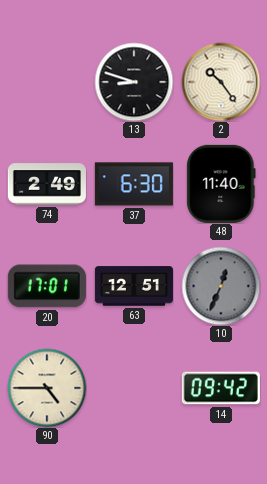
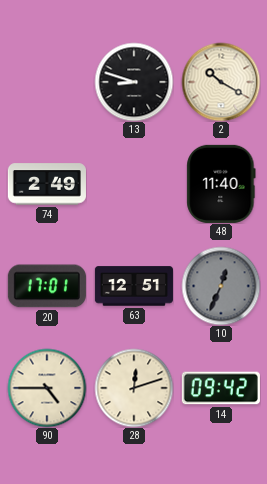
2: 10:24 -> 10:20 (221, 82)
37: 6:30 -> none (134, 184)
28: none -> 12:12 (134, 388)
